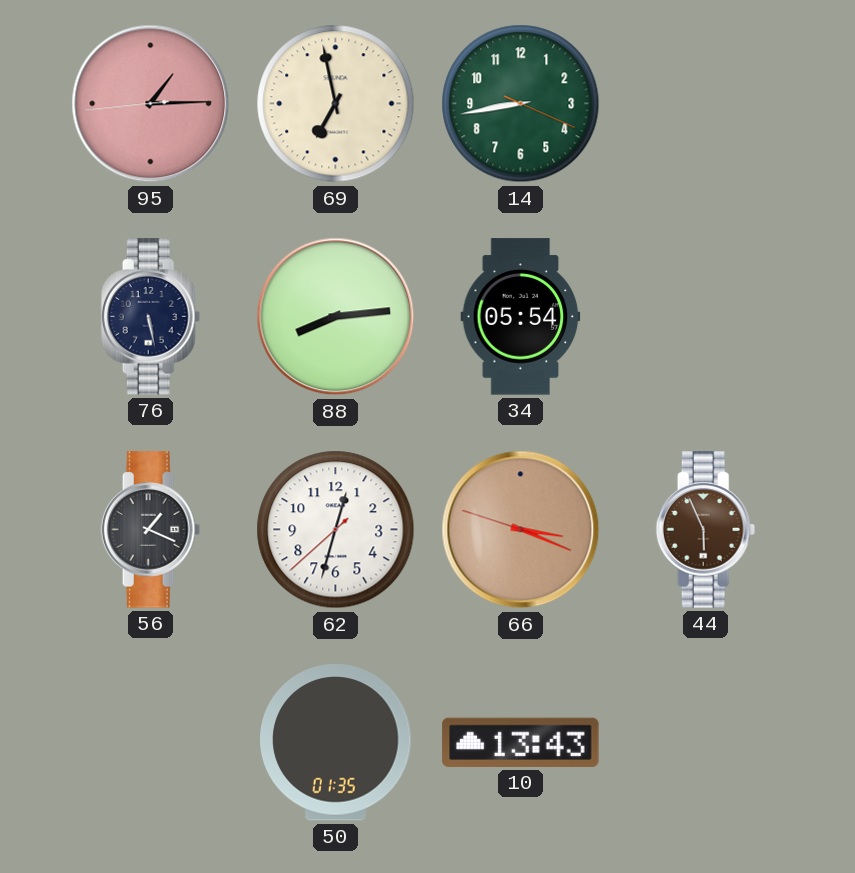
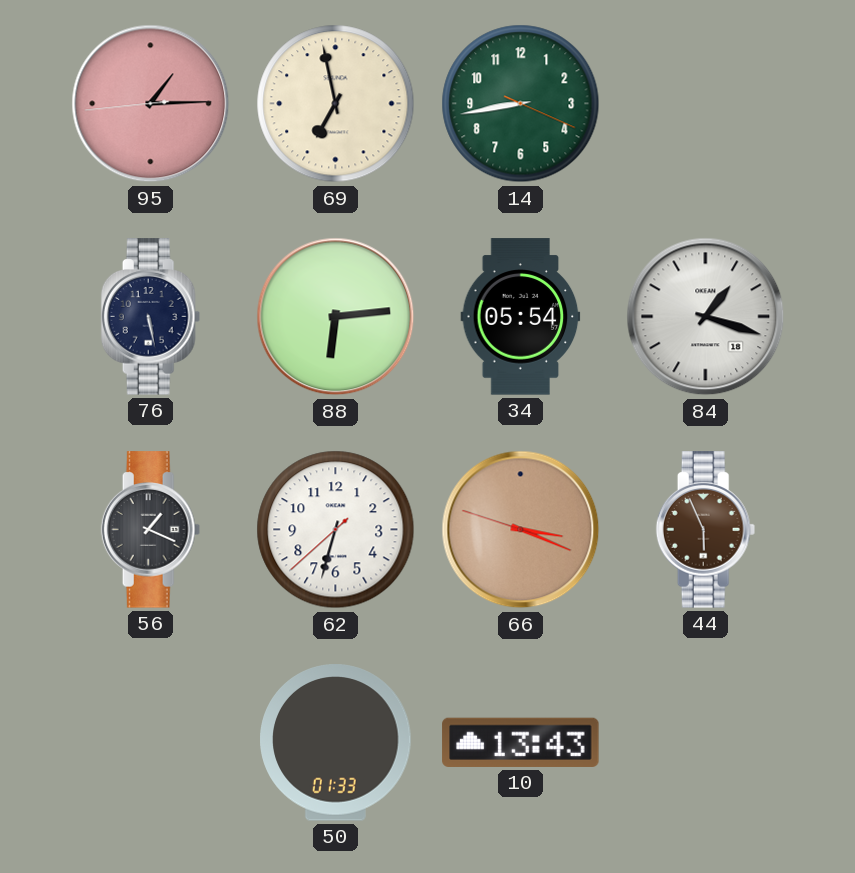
88: 8:14 -> 6:14 (336, 317)
84: none -> 1:18 (706, 317)
62: 12:32 -> 6:32 (336, 530)
50: 01:35 -> 01:33 (336, 743)
